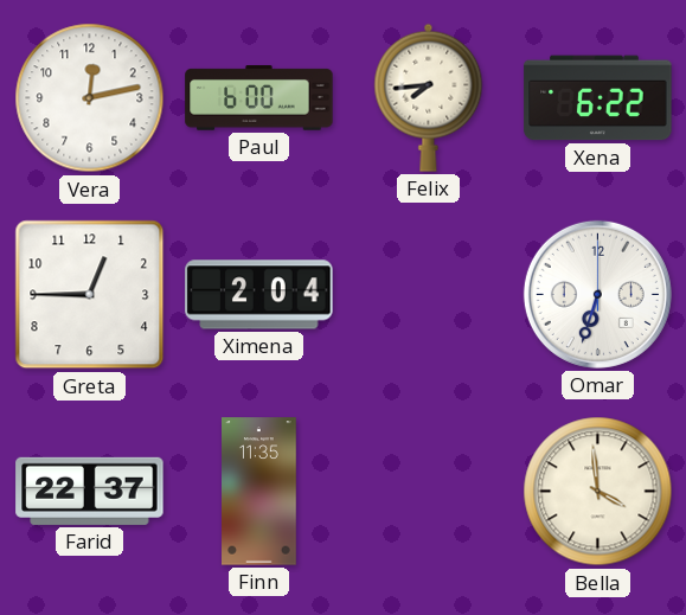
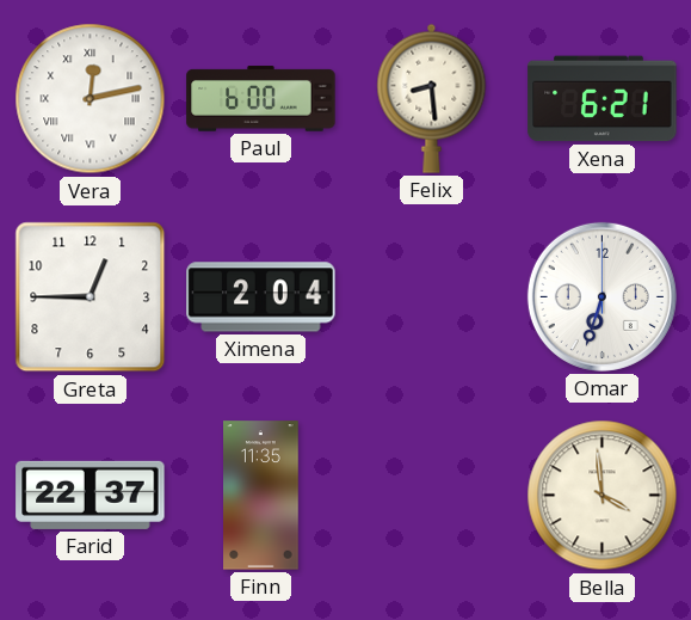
Vera numerals: Arabic -> Roman (91, 99)
Felix: 7:44 -> 8:29 (432, 98)
Xena: 6:22 -> 6:21 (603, 99)
